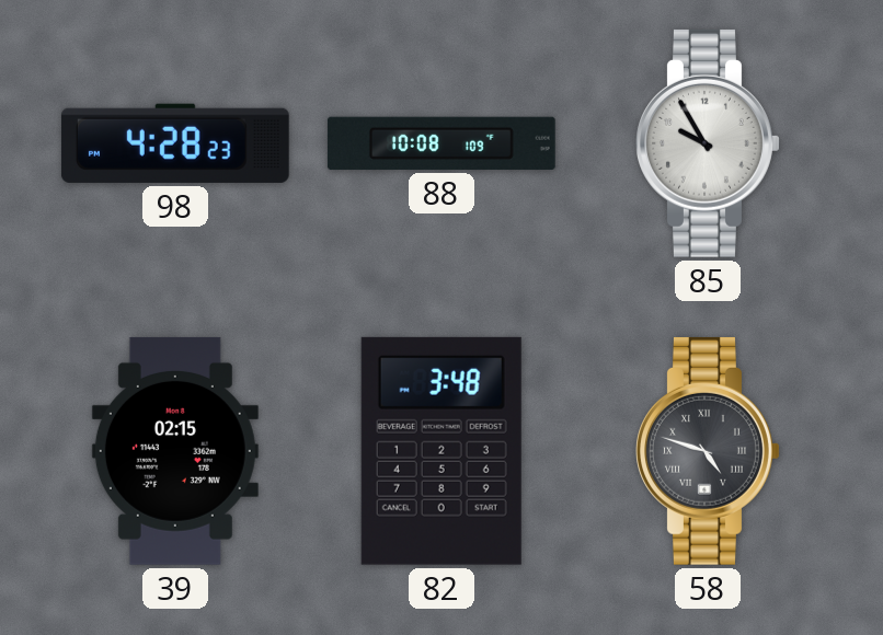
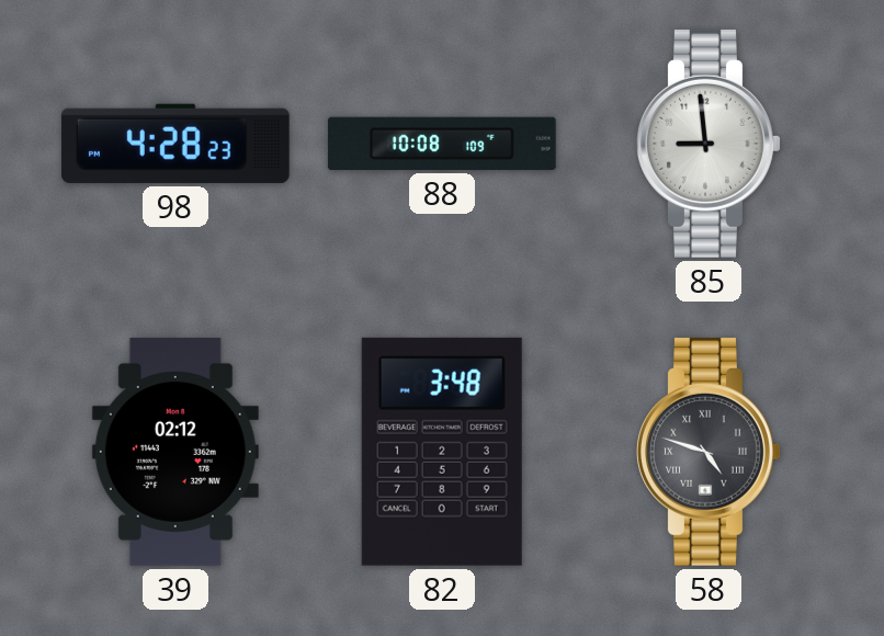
85: 9:55 -> 8:59 (709, 144)
39: 02:15 -> 02:12 (175, 452)
